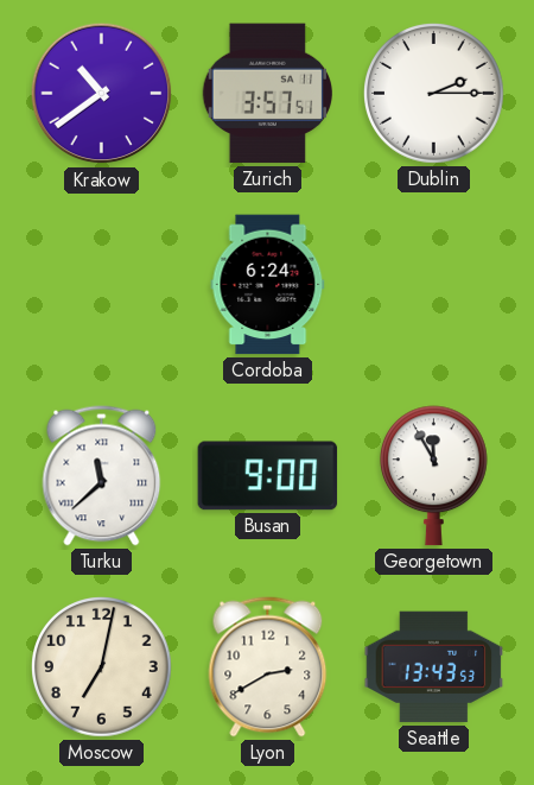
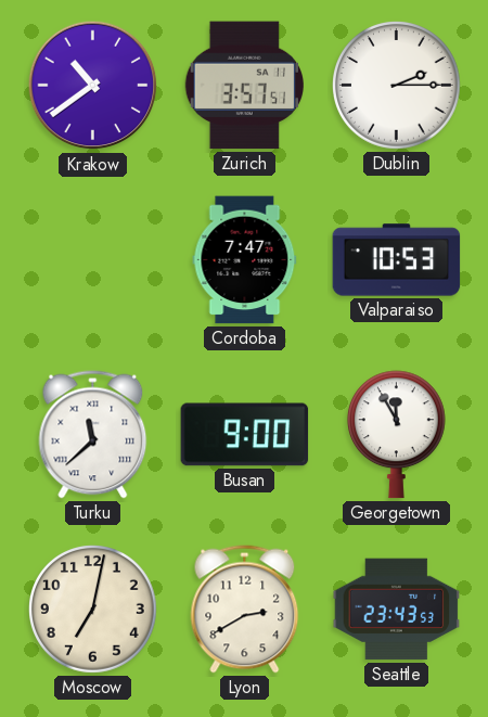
Cordoba: 6:24 -> 7:47 (245, 260)
Valparaiso: none -> 10:53 (397, 260)
Seattle: 13:43 -> 23:43 (397, 610)
